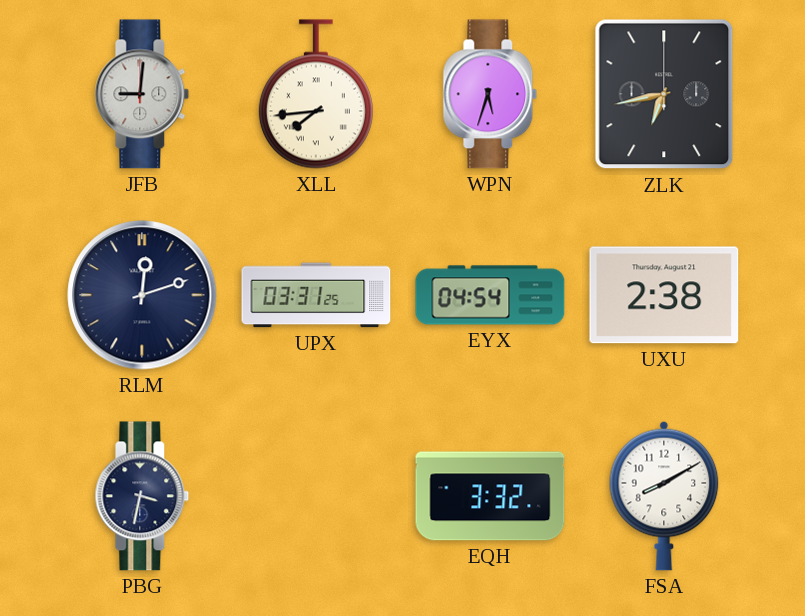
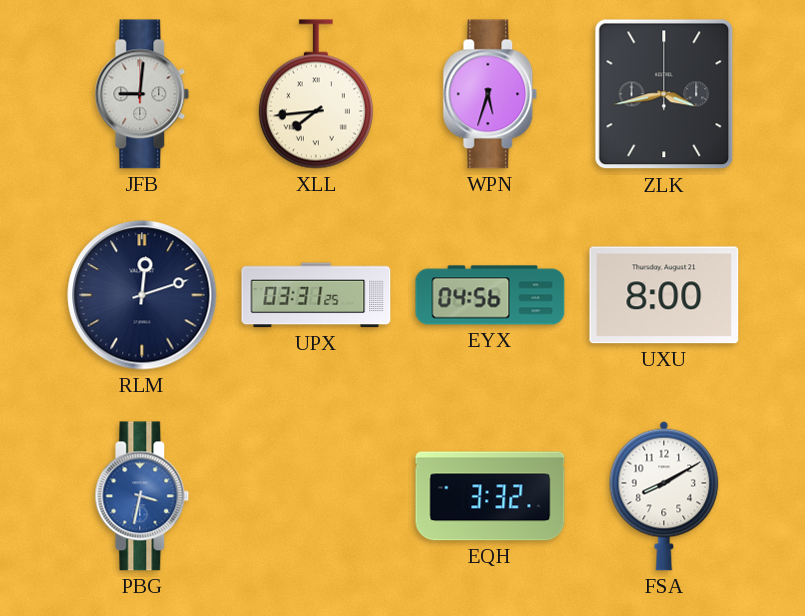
ZLK: 6:43 -> 3:43 (664, 94)
EYX: 04:54 -> 04:56 (490, 295)
UXU: 2:38 -> 8:00 (664, 295)
PBG dial: navy -> blue (142, 496)
